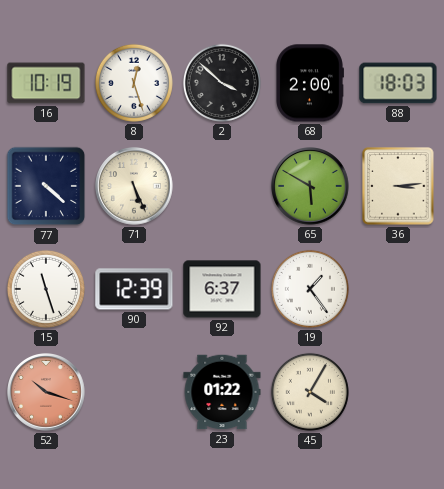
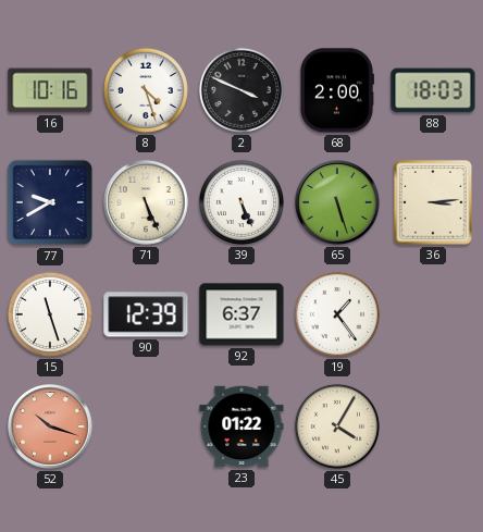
16: 10:19 -> 10:16 (50, 90)
8: 12:27 -> 4:27 (146, 90)
2: 3:52 -> 3:49 (242, 90)
77: 4:22 -> 9:40 (50, 202)
39: none -> 5:26 (242, 202)
65: 5:50 -> 5:27 (337, 202)
